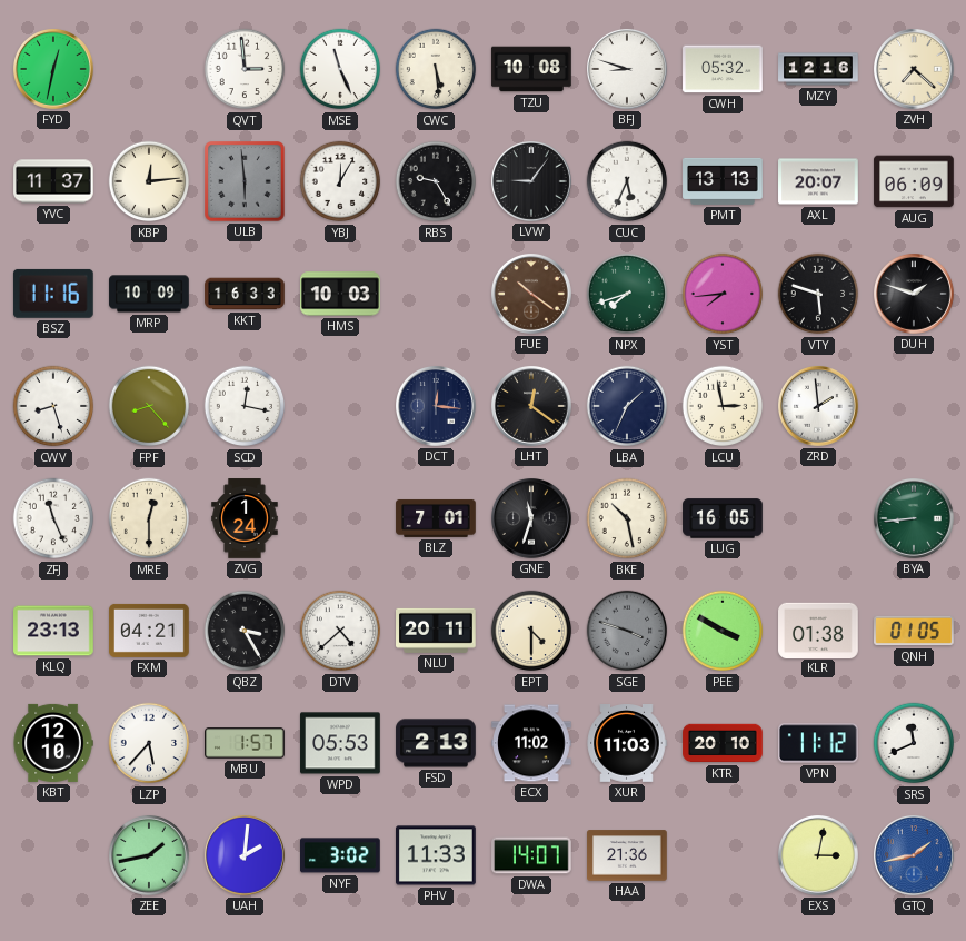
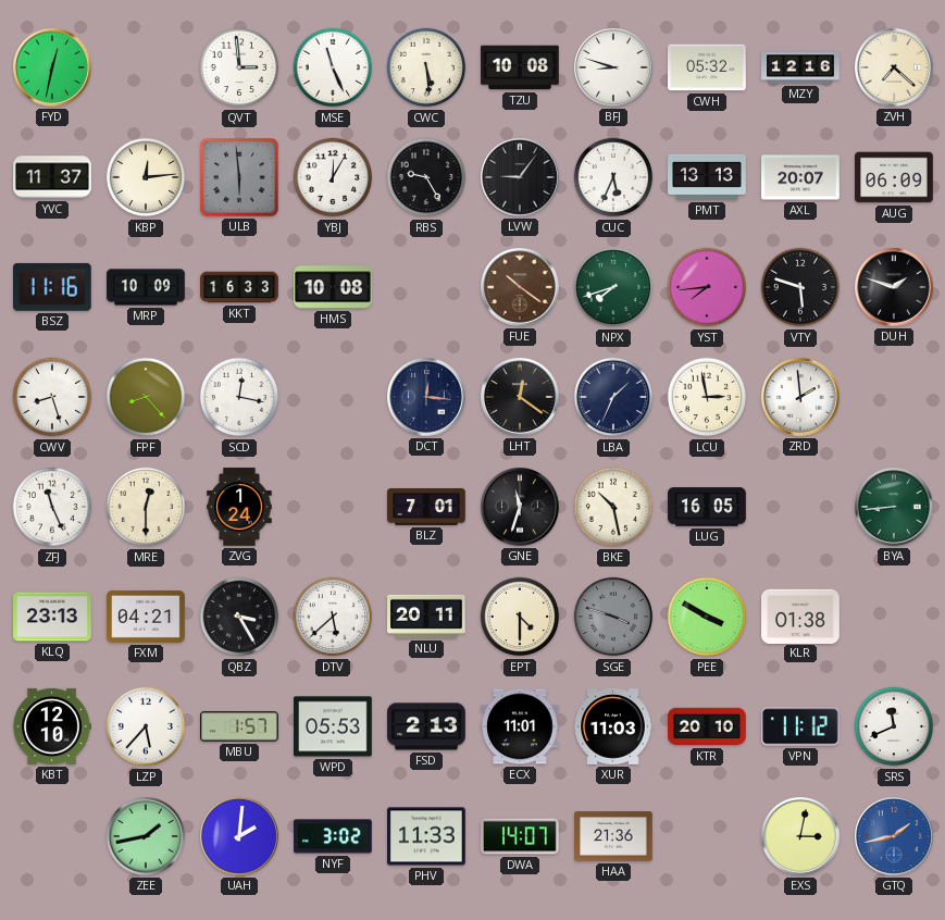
HMS: 10:03 -> 10:08 (333, 287)
DTV: 4:38 -> 5:38 (333, 617)
QNH: 01:05 -> none (915, 631)
ECX: 11:02 -> 11:01 (520, 726)
